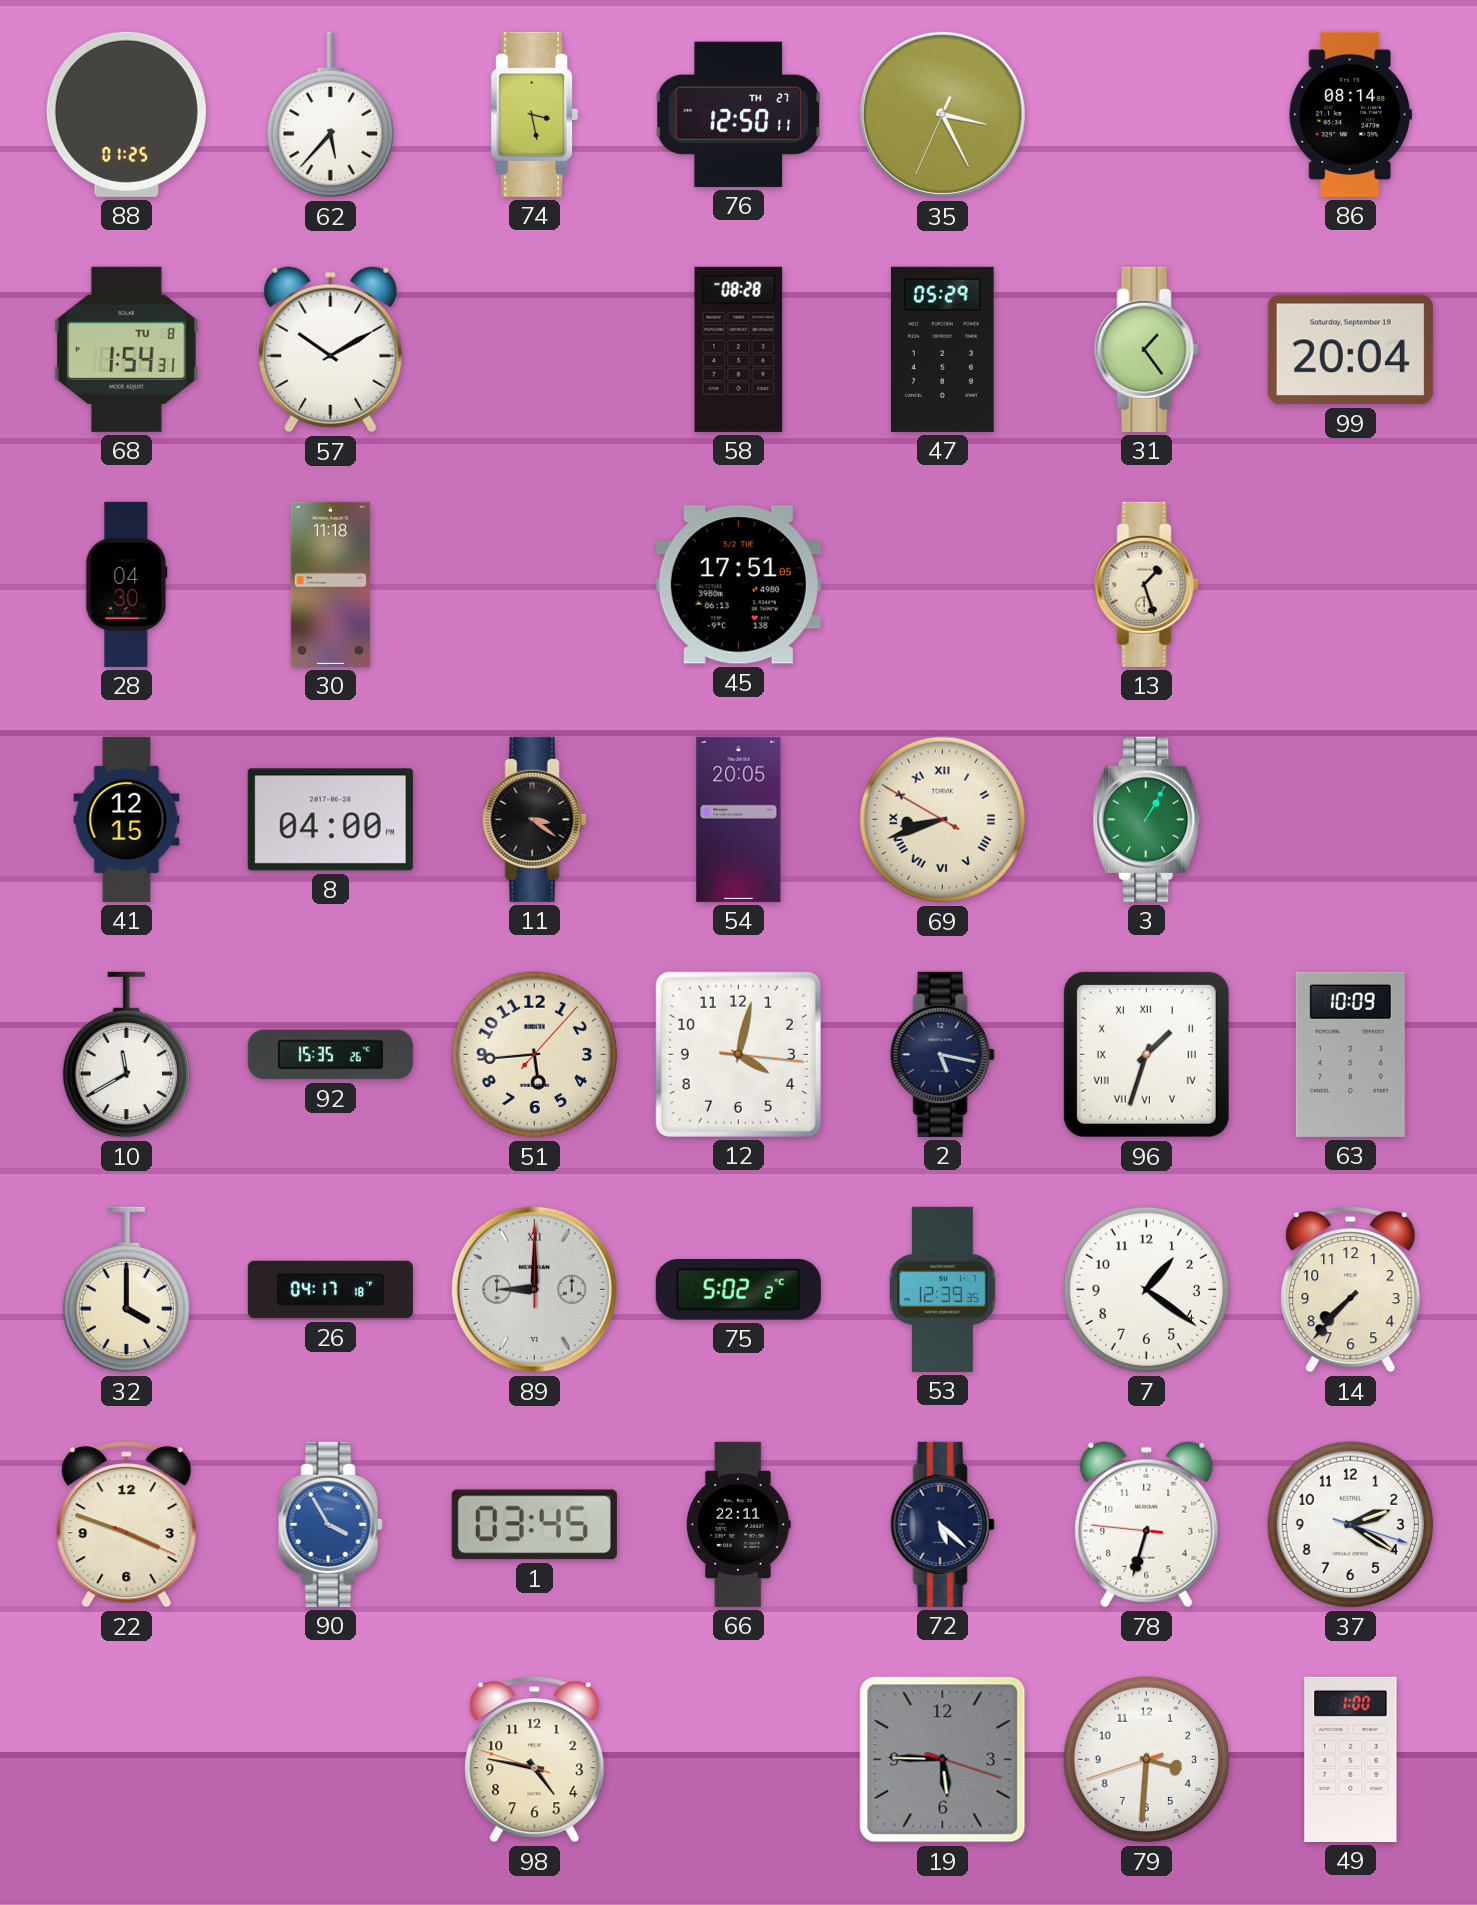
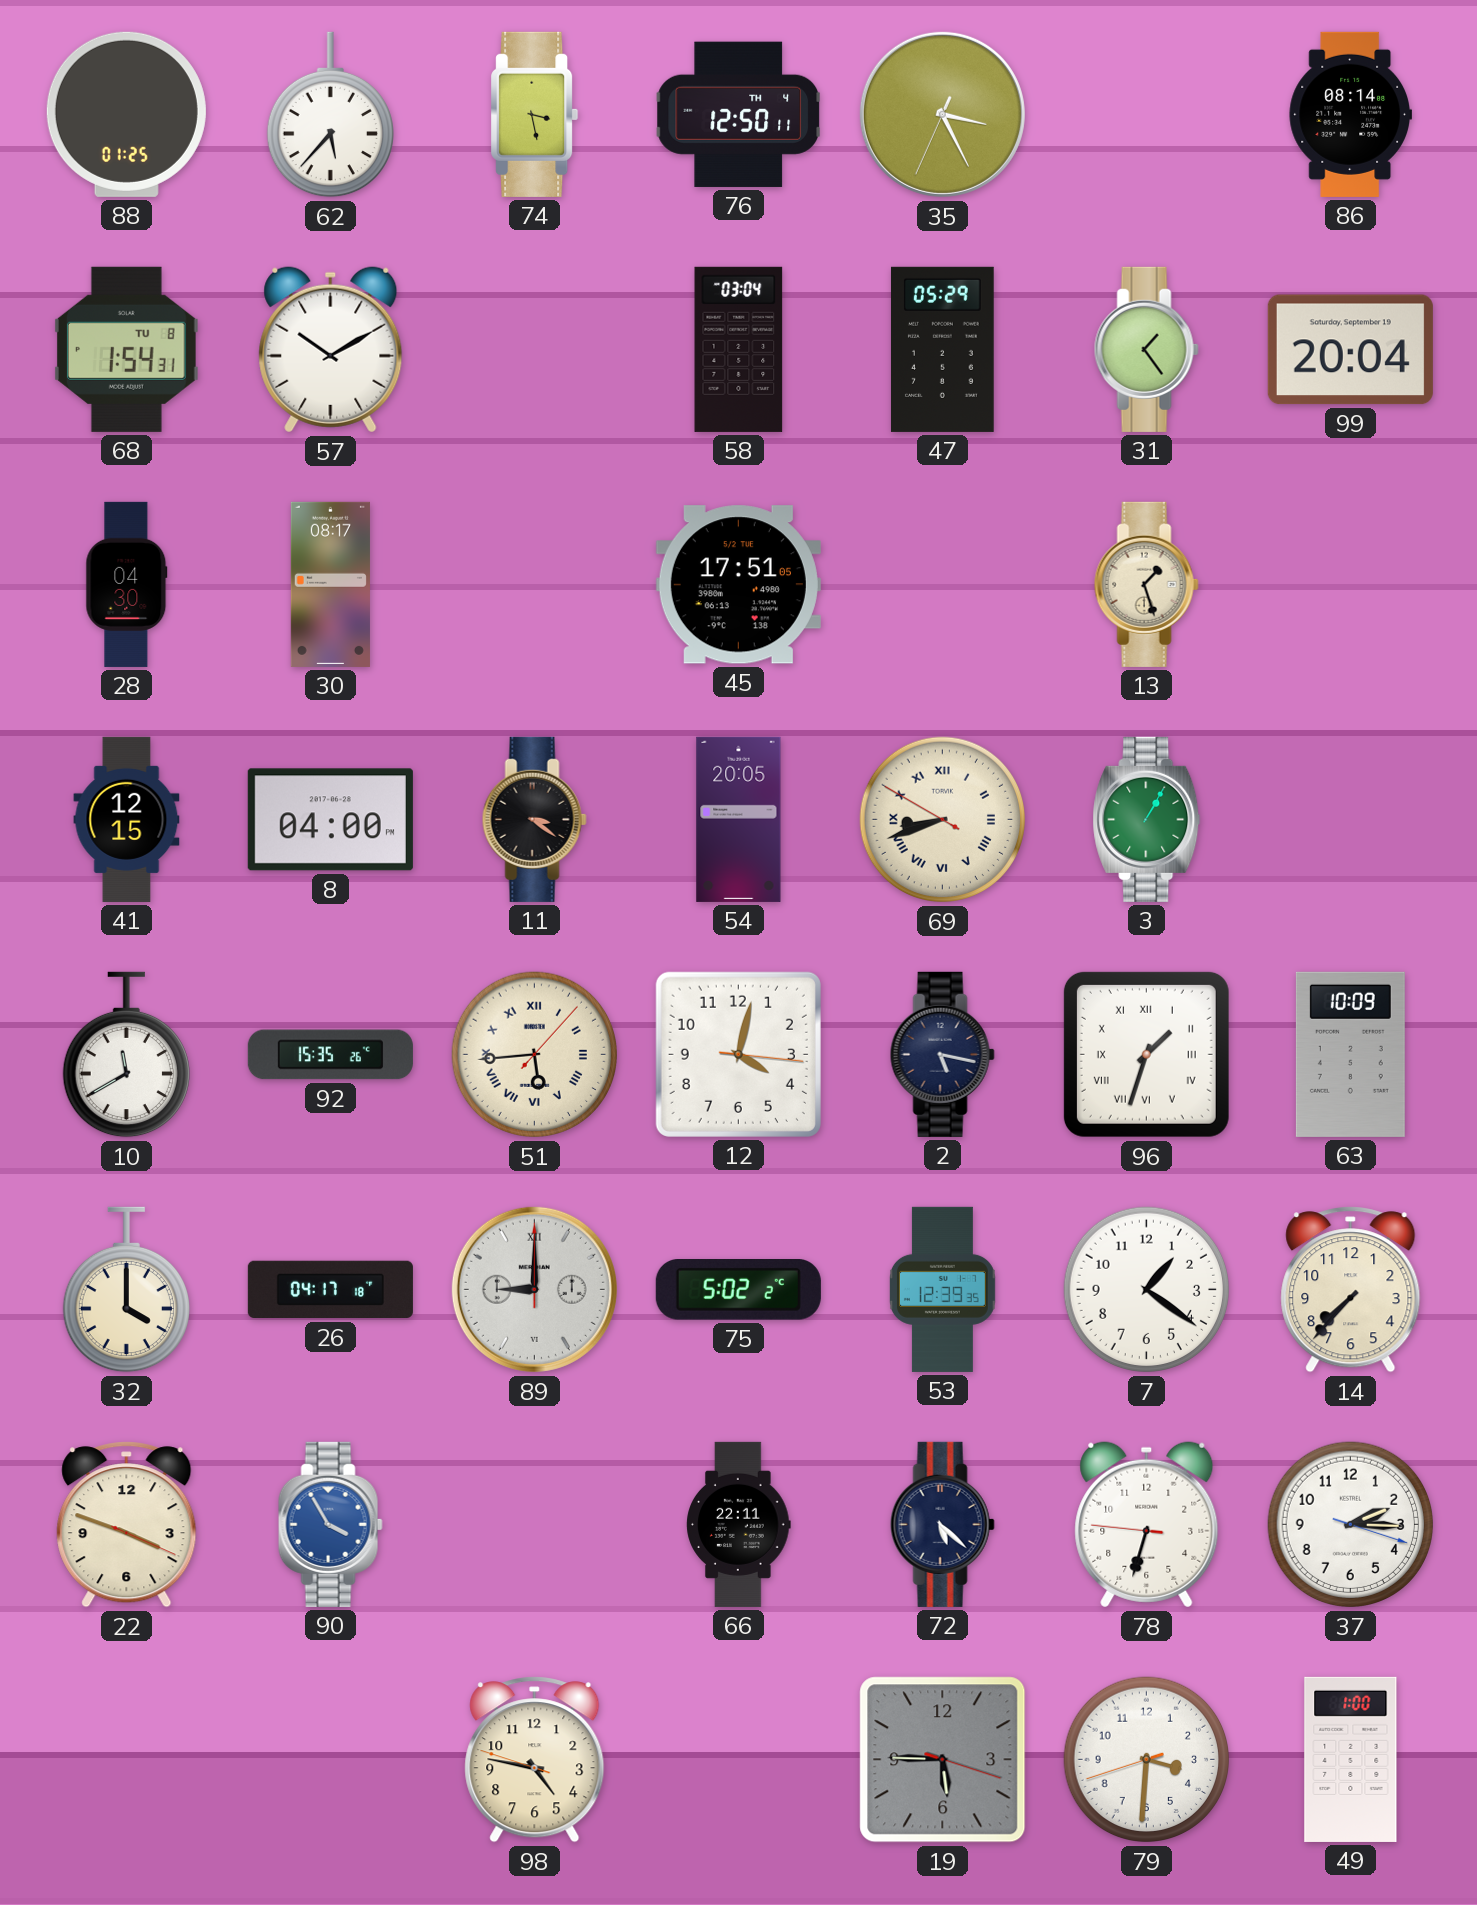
76 date: TH 27 -> TH 4 (738, 114)
58: 08:28 -> 03:04 (739, 349)
30: 11:18 -> 08:17 (330, 584)
51 numerals: Arabic -> Roman (535, 1055)
1: 03:45 -> none (534, 1525)
37: 2:20 -> 2:15 (1351, 1525)
